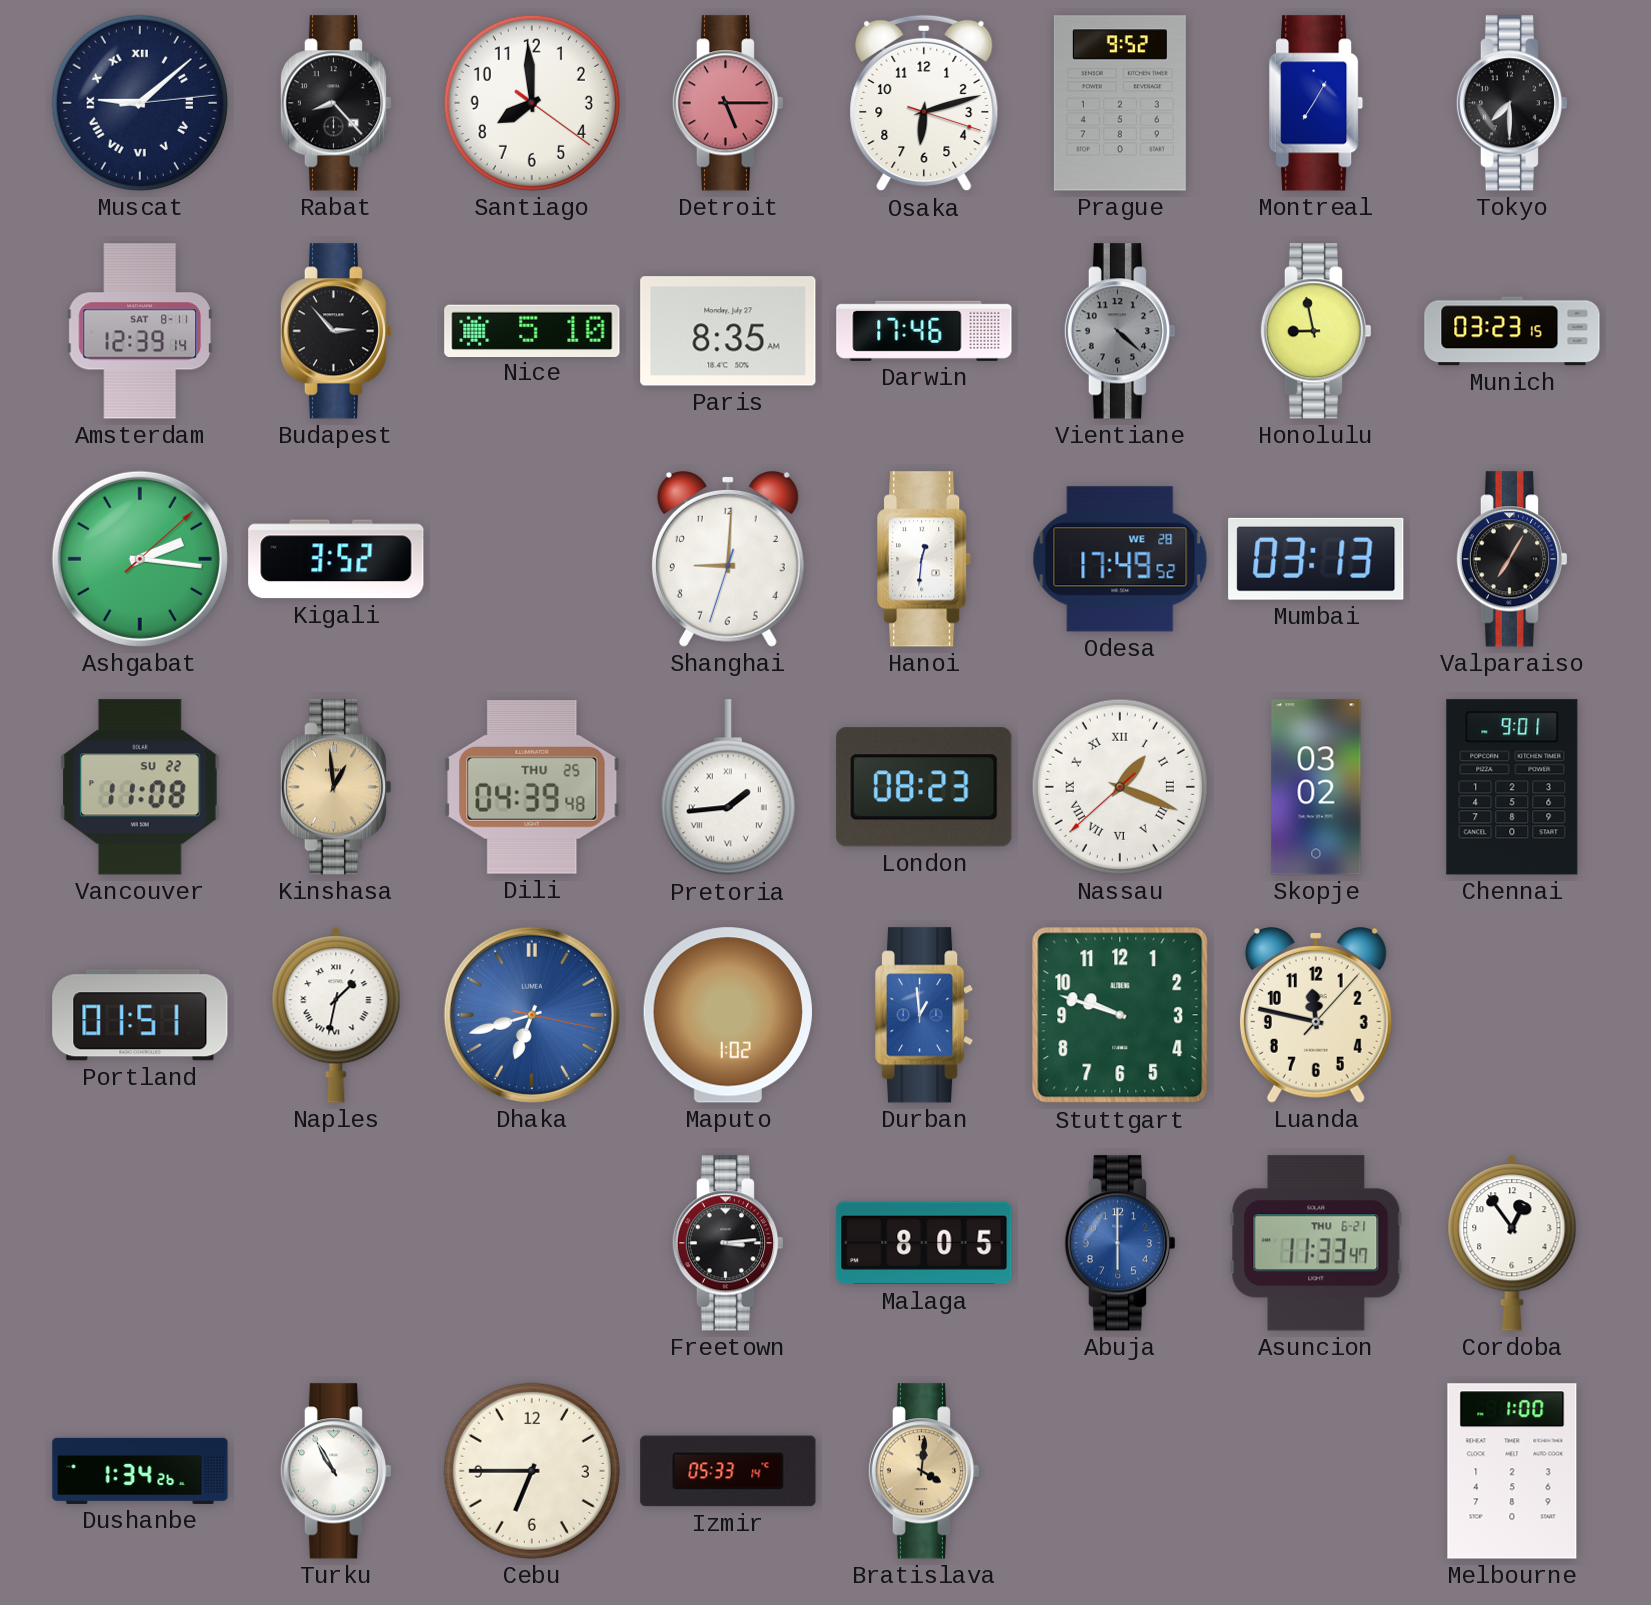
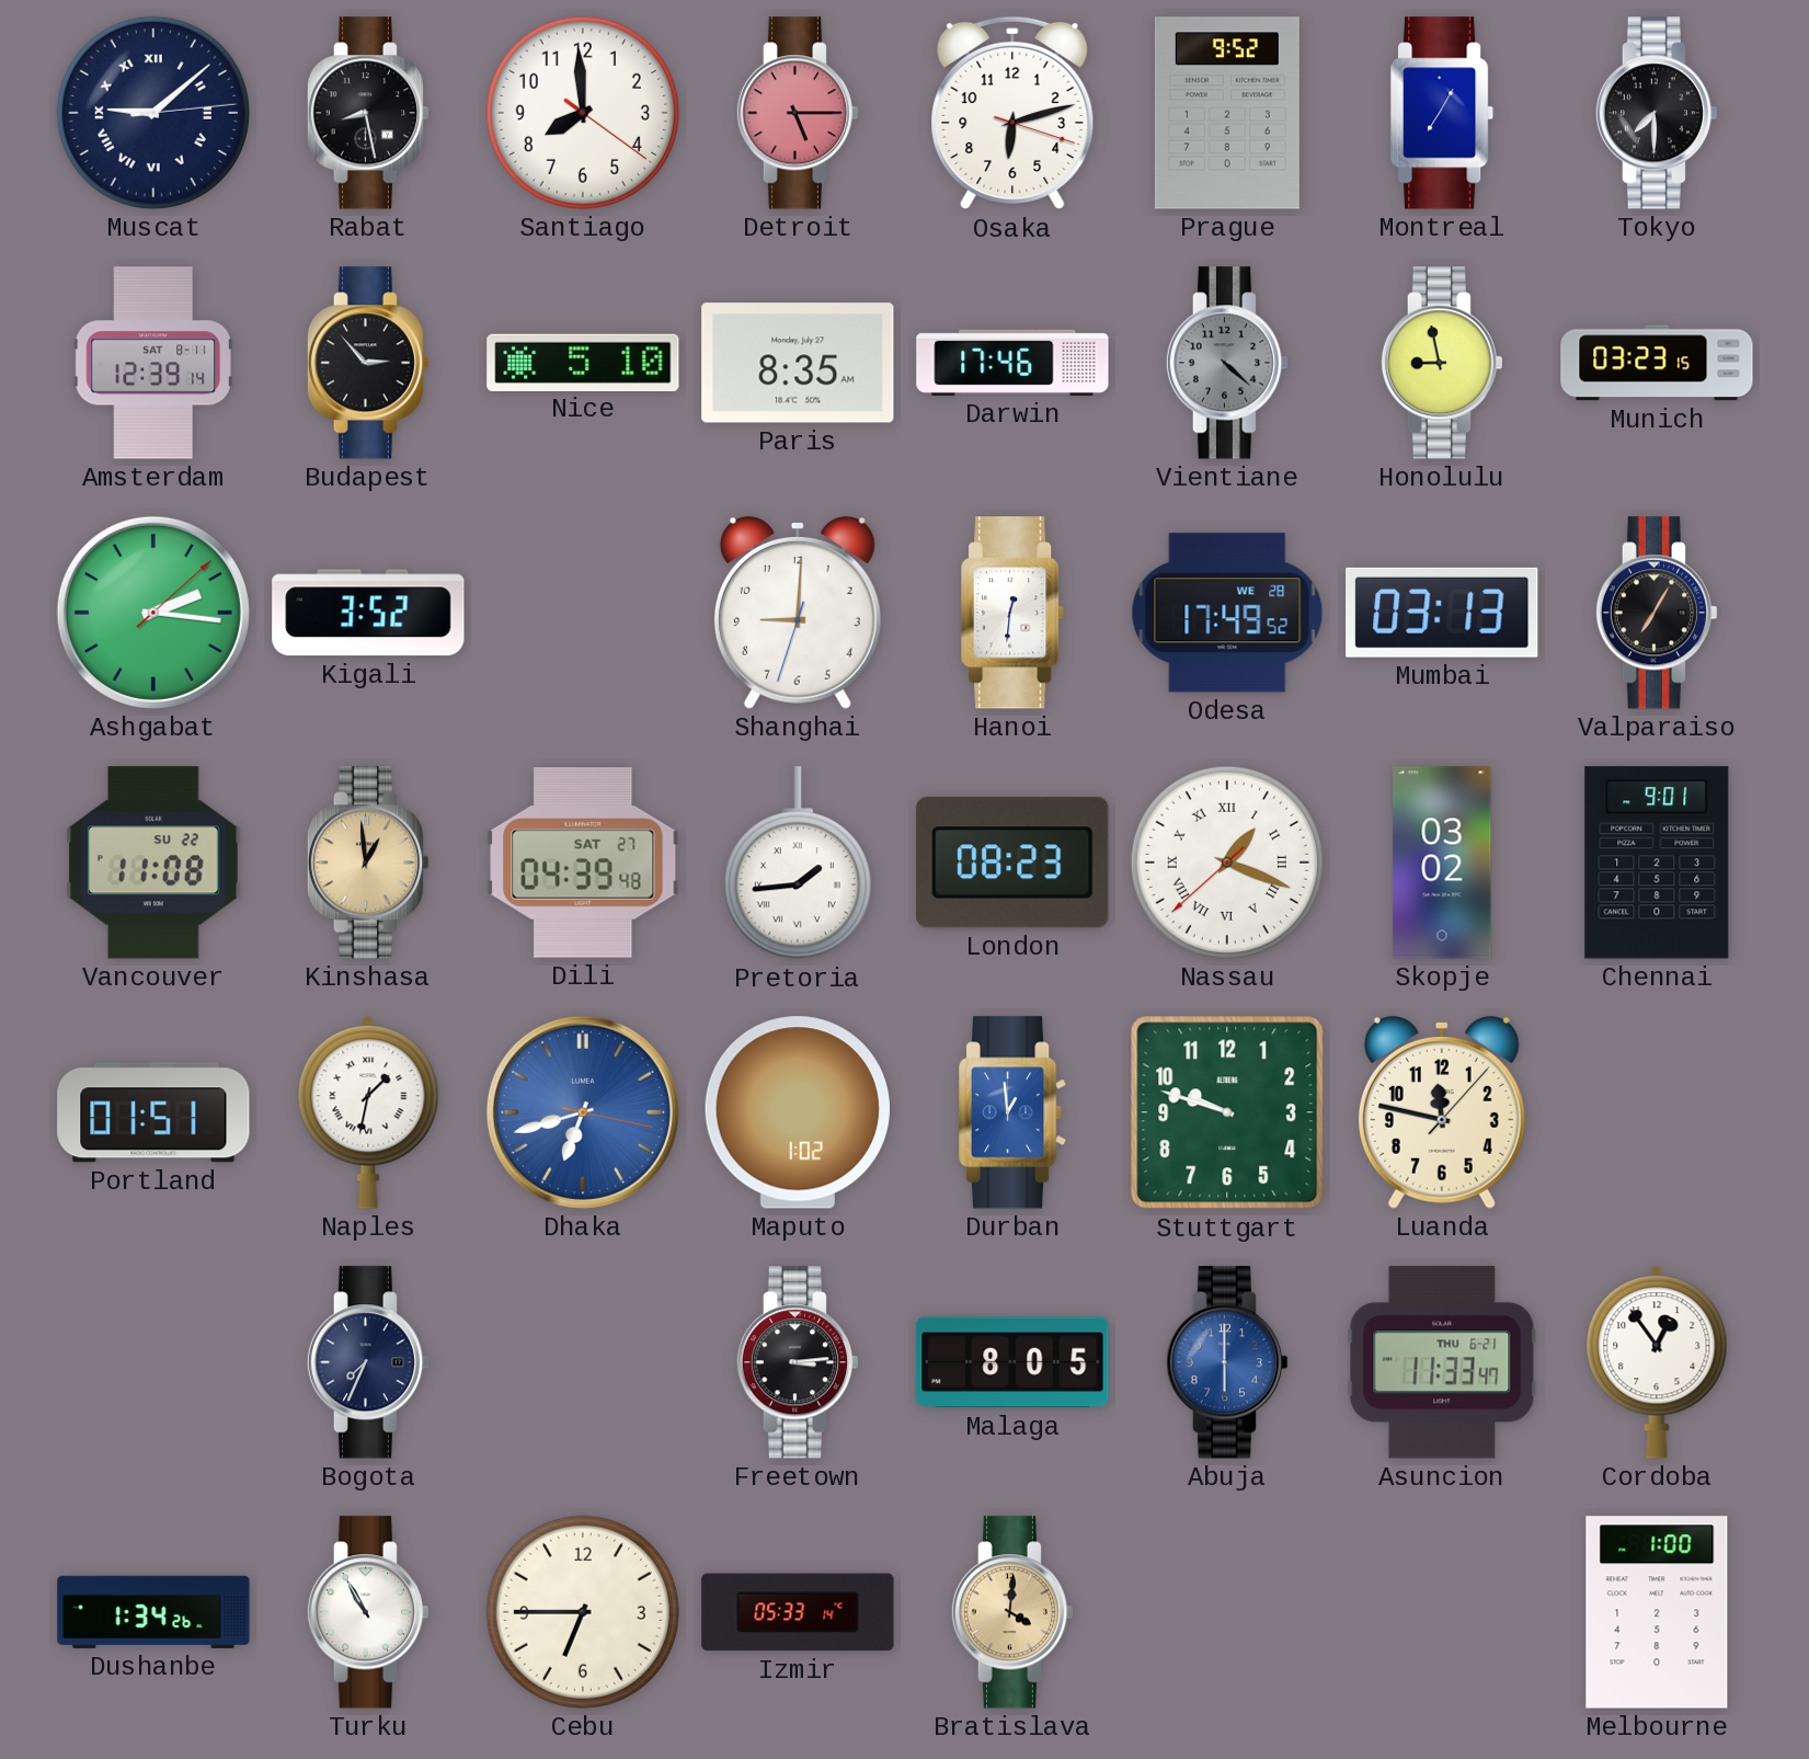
Rabat: 8:23 -> 8:28 (368, 113)
Dili date: THU 25 -> SAT 27 (583, 864)
Bogota: none -> 7:34 (368, 1362)
